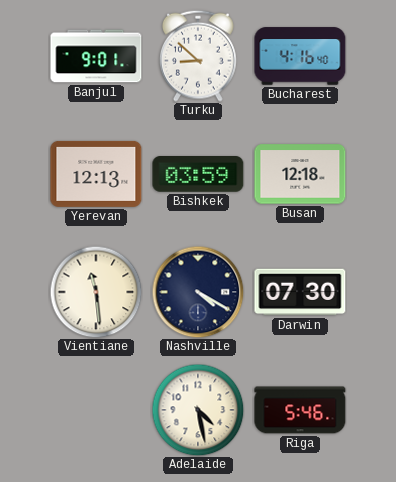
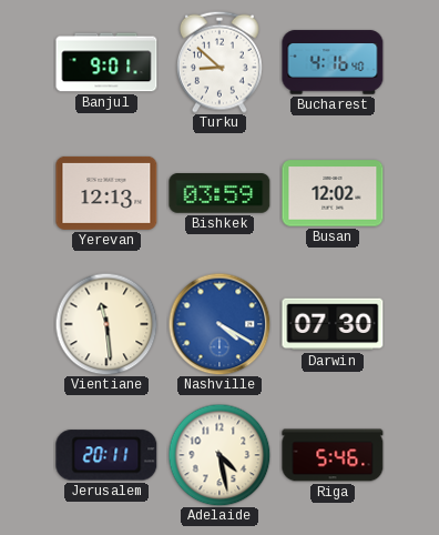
Busan: 12:18 -> 12:02 (333, 193)
Nashville dial: navy -> blue (219, 324)
Jerusalem: none -> 20:11 (106, 455)
